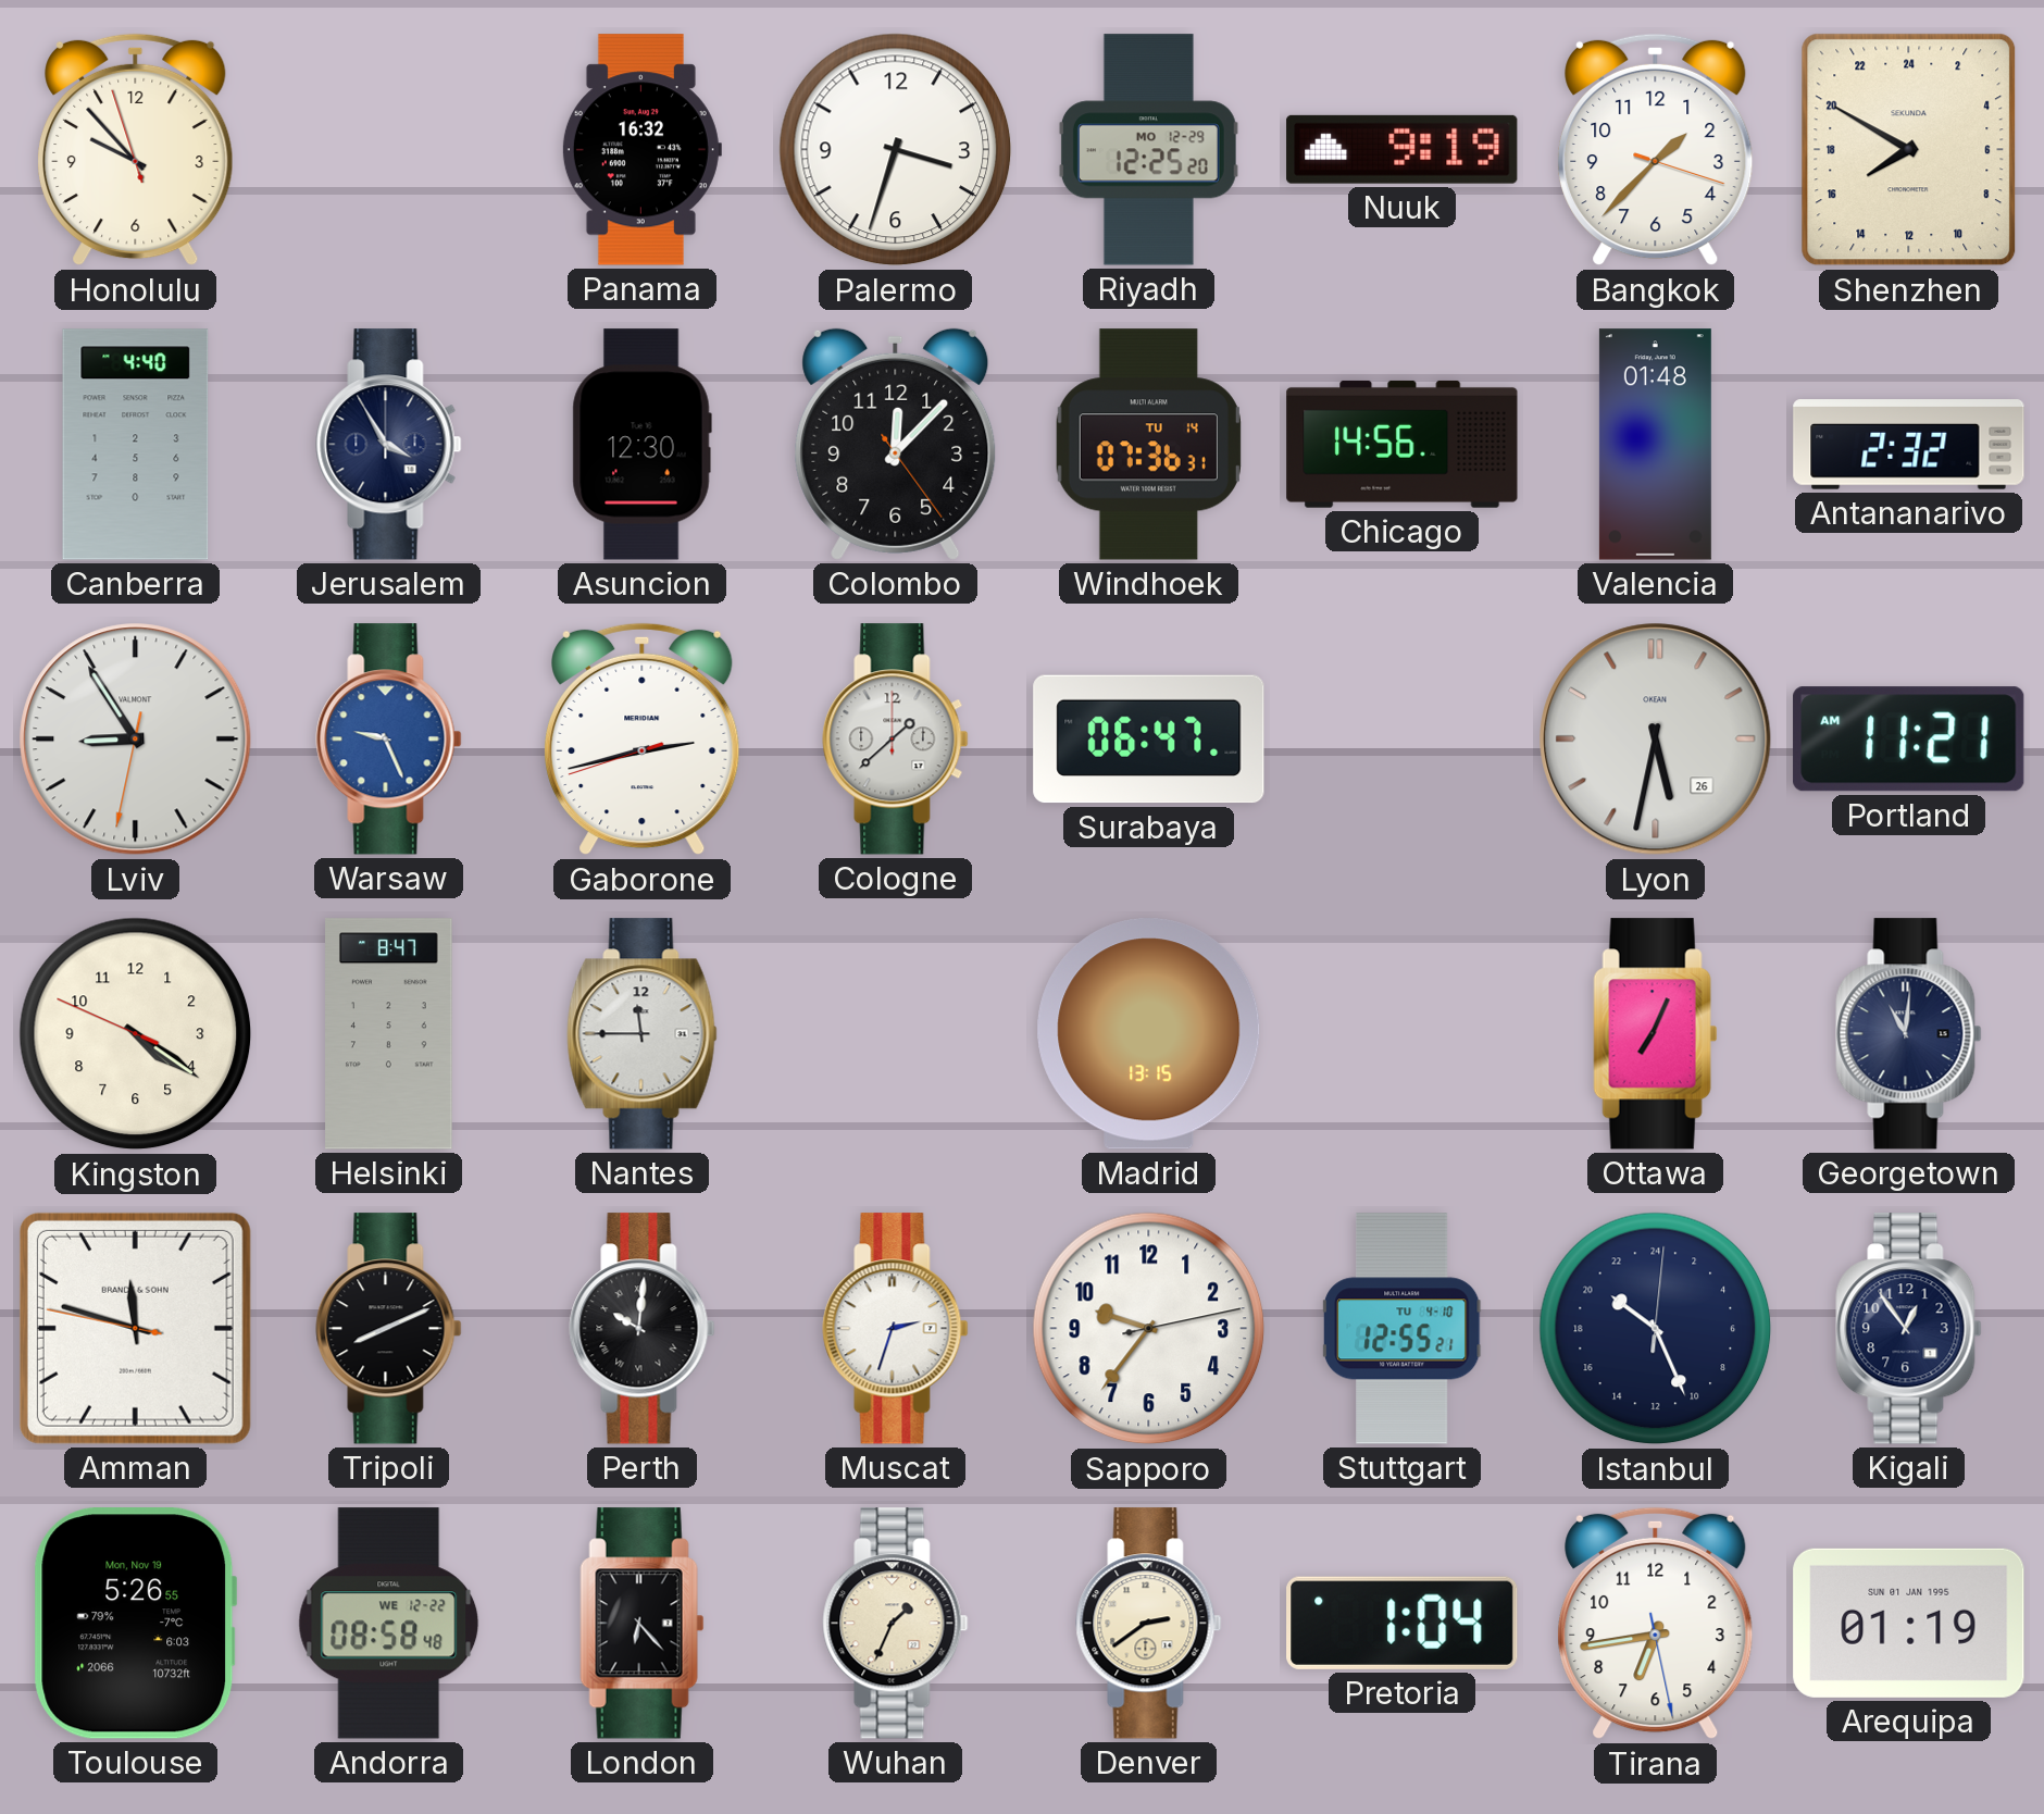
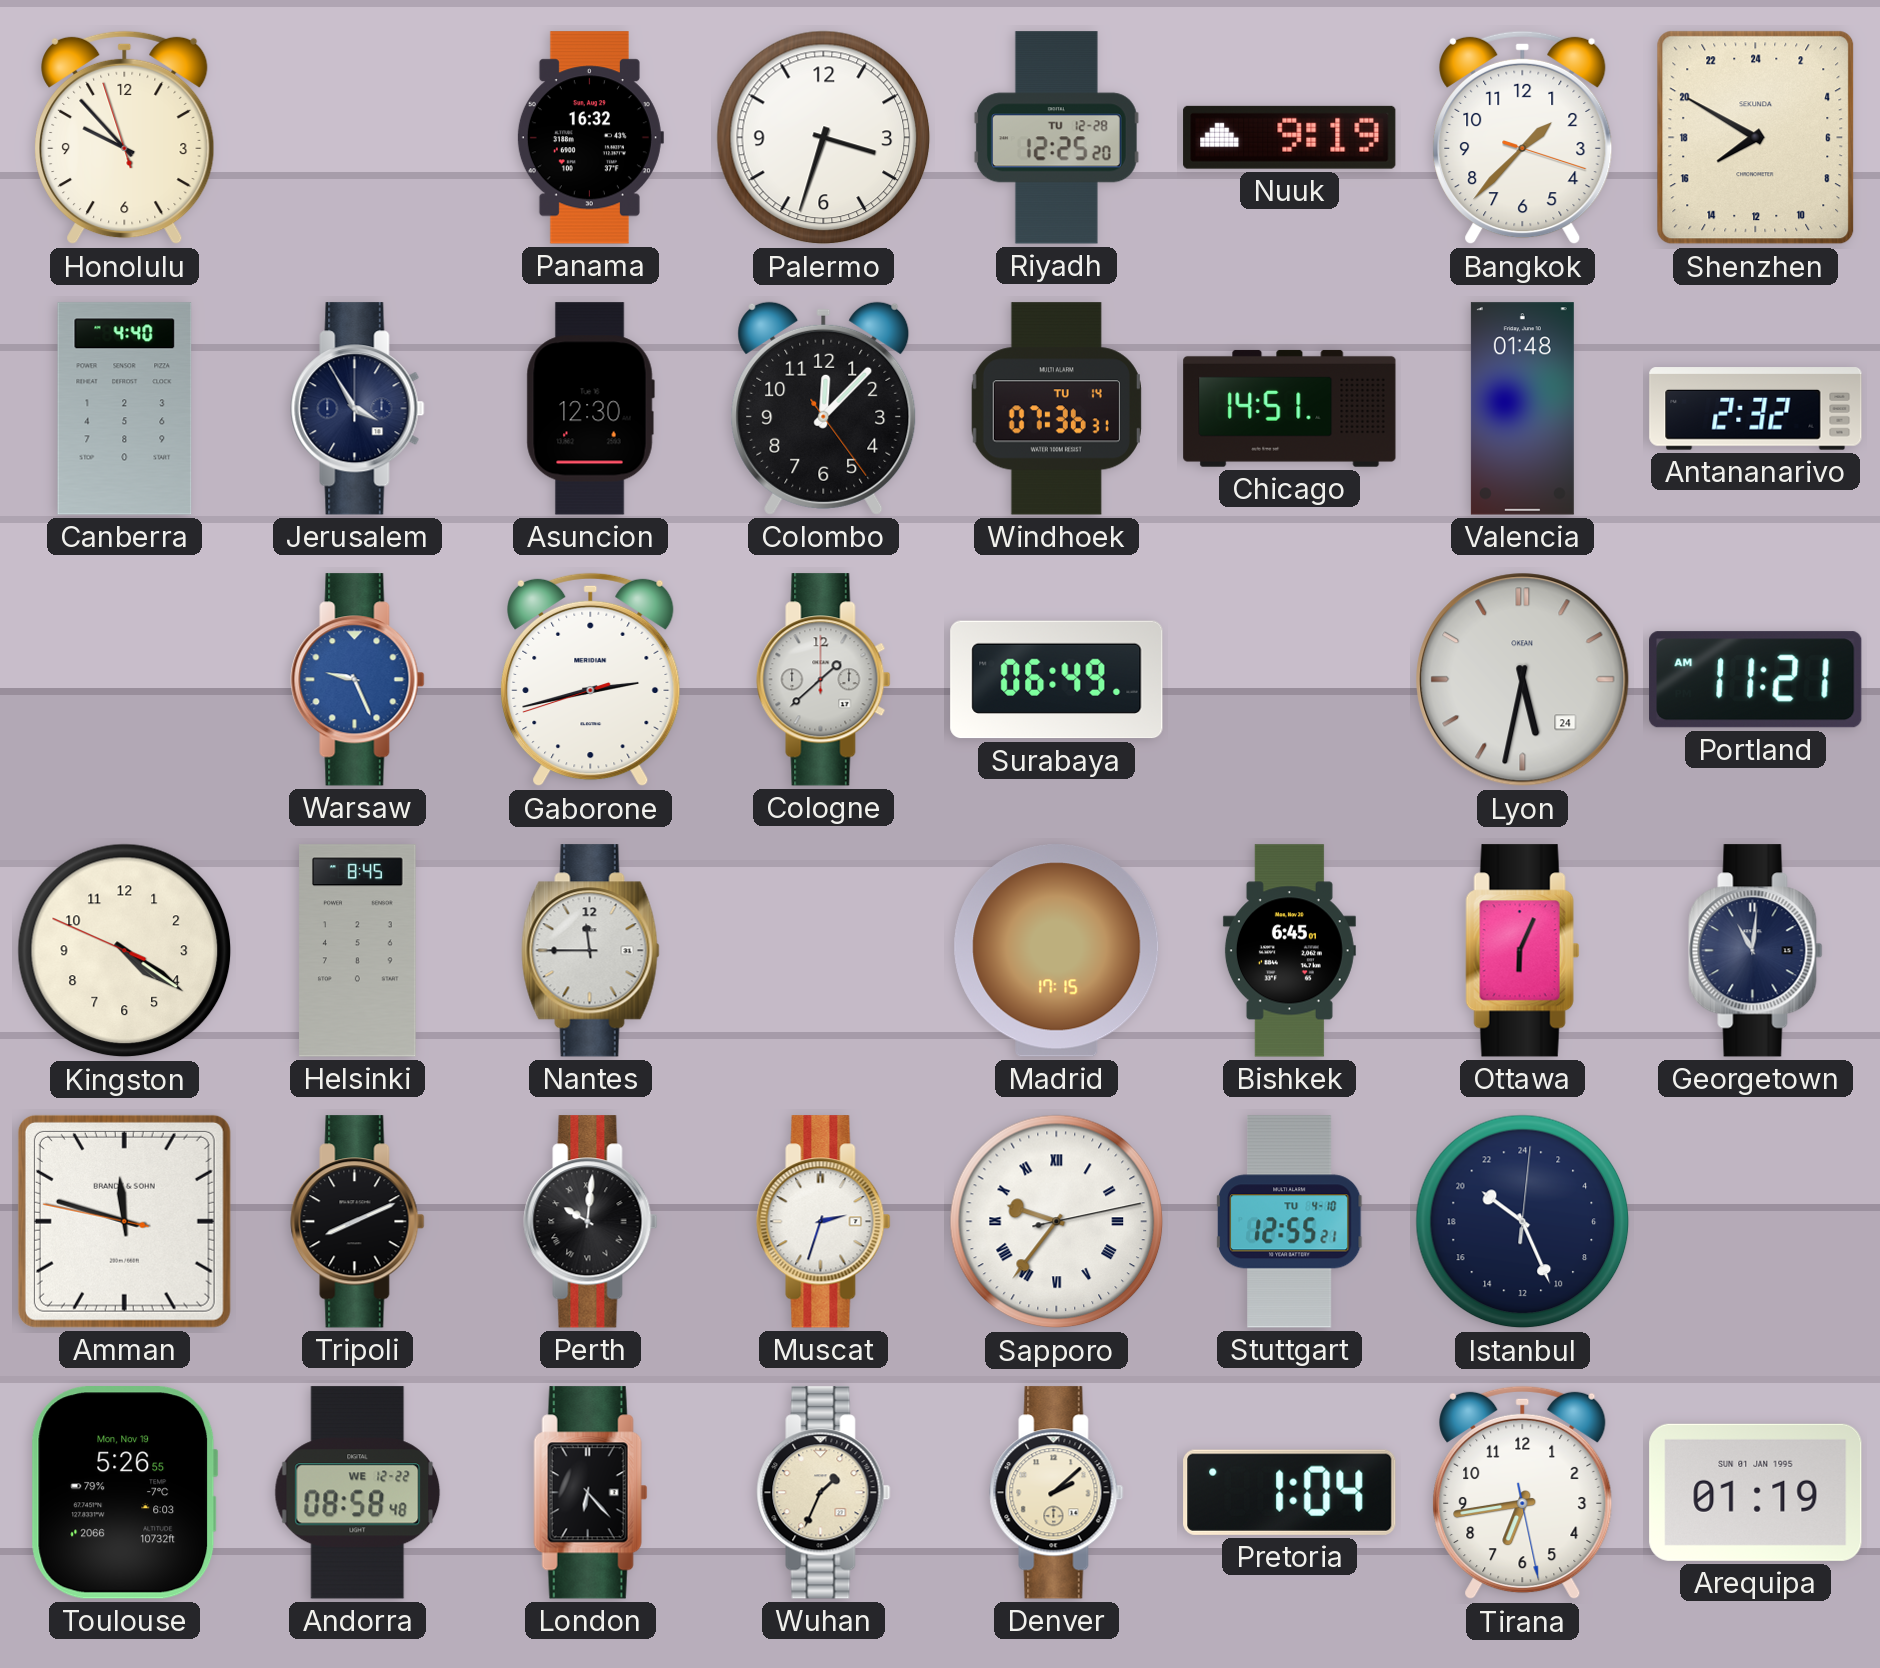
Riyadh date: MO 12-29 -> TU 12-28 (1056, 138)
Chicago: 14:56 -> 14:51 (1290, 408)
Lviv: 8:54 -> none (136, 740)
Surabaya: 06:47 -> 06:49 (1057, 680)
Lyon date: 26 -> 24 (1523, 680)
Helsinki: 8:47 -> 8:45 (358, 951)
Madrid: 13:15 -> 17:15 (1057, 951)
Bishkek: none -> 6:45 (1289, 951)
Ottawa: 7:04 -> 6:04 (1523, 951)
Sapporo numerals: Arabic -> Roman (1057, 1222)
Kigali: 12:54 -> none (1909, 1329)
Denver: 2:39 -> 2:08 (1057, 1493)
